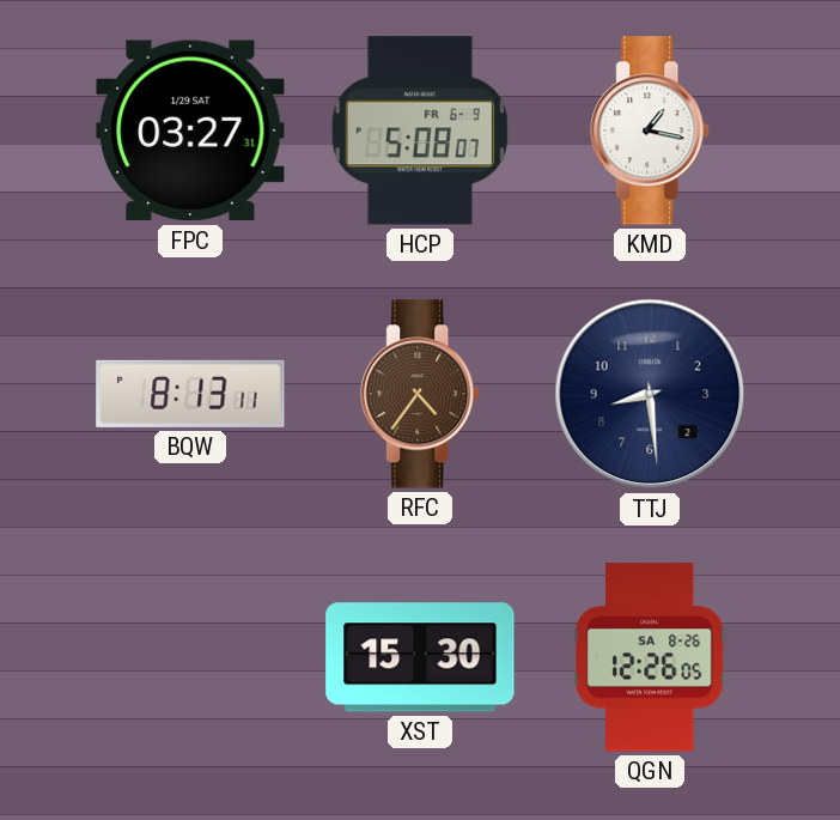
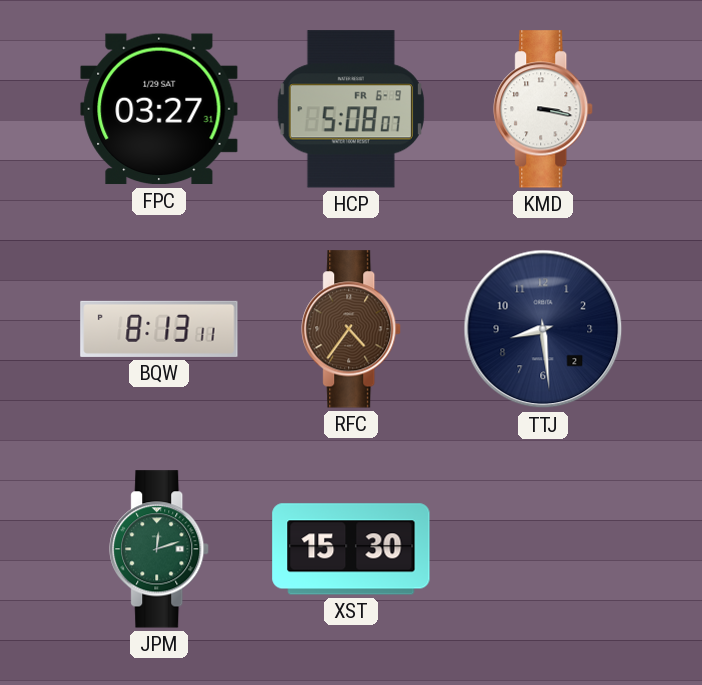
KMD: 1:17 -> 3:17 (544, 109)
JPM: none -> 12:12 (160, 549)
QGN: 12:26 -> none (650, 657)
